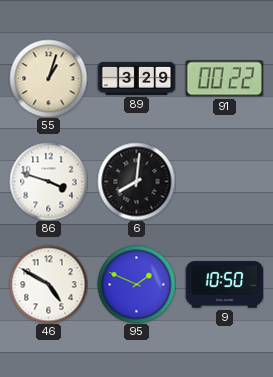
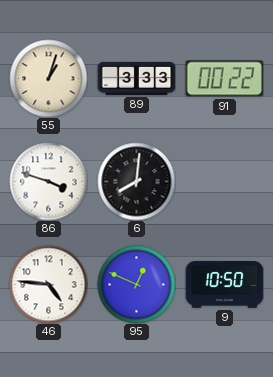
89: 3:29 -> 3:33 (136, 78)
46: 4:50 -> 4:46 (48, 284)
95: 1:49 -> 12:49 (136, 284)
